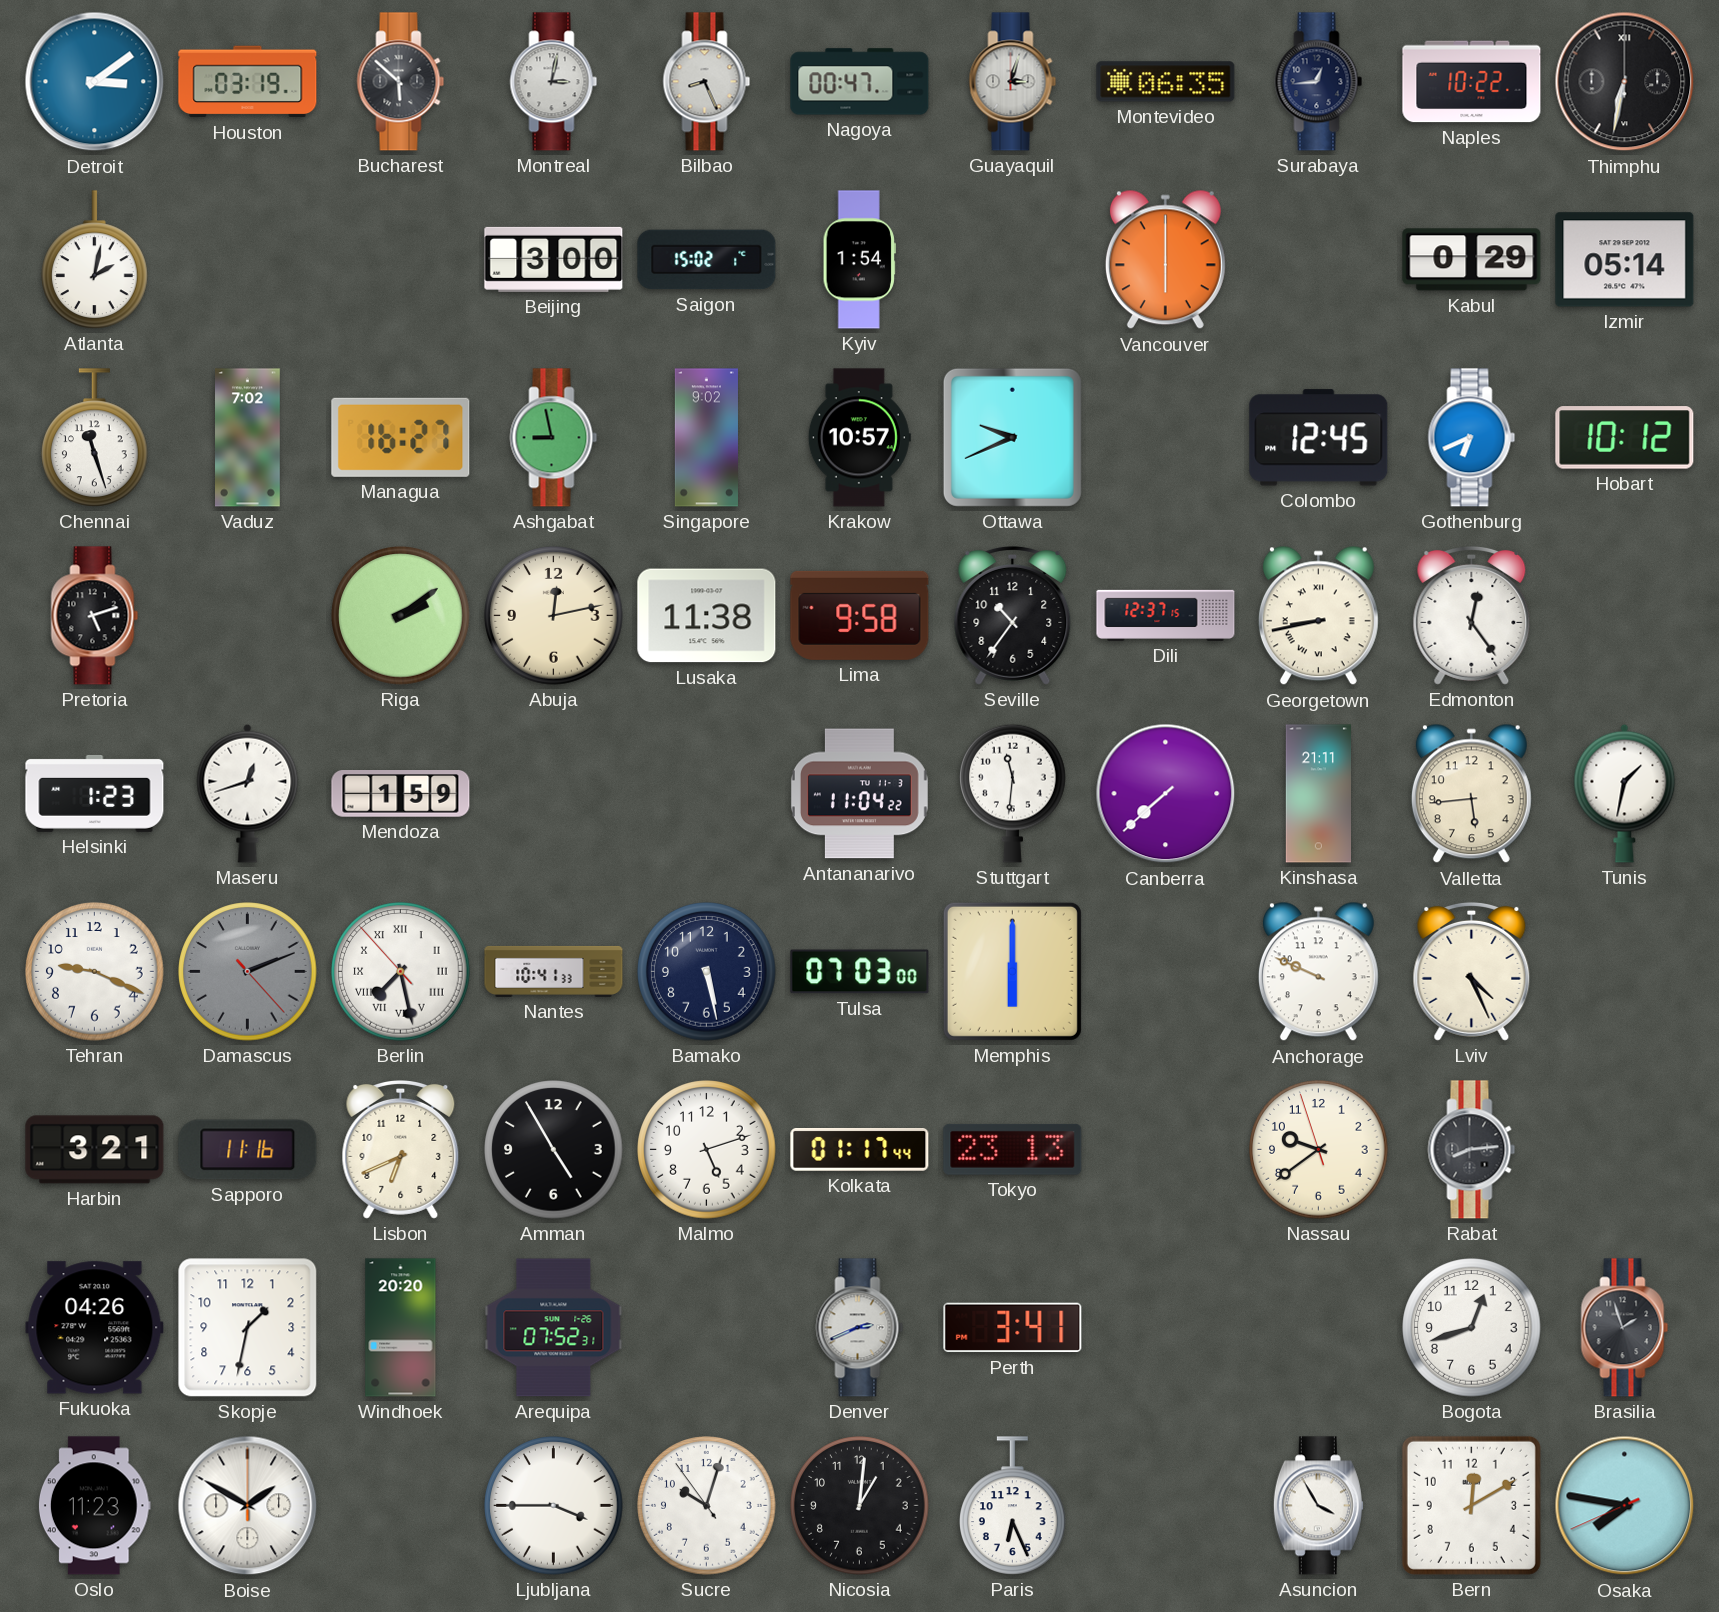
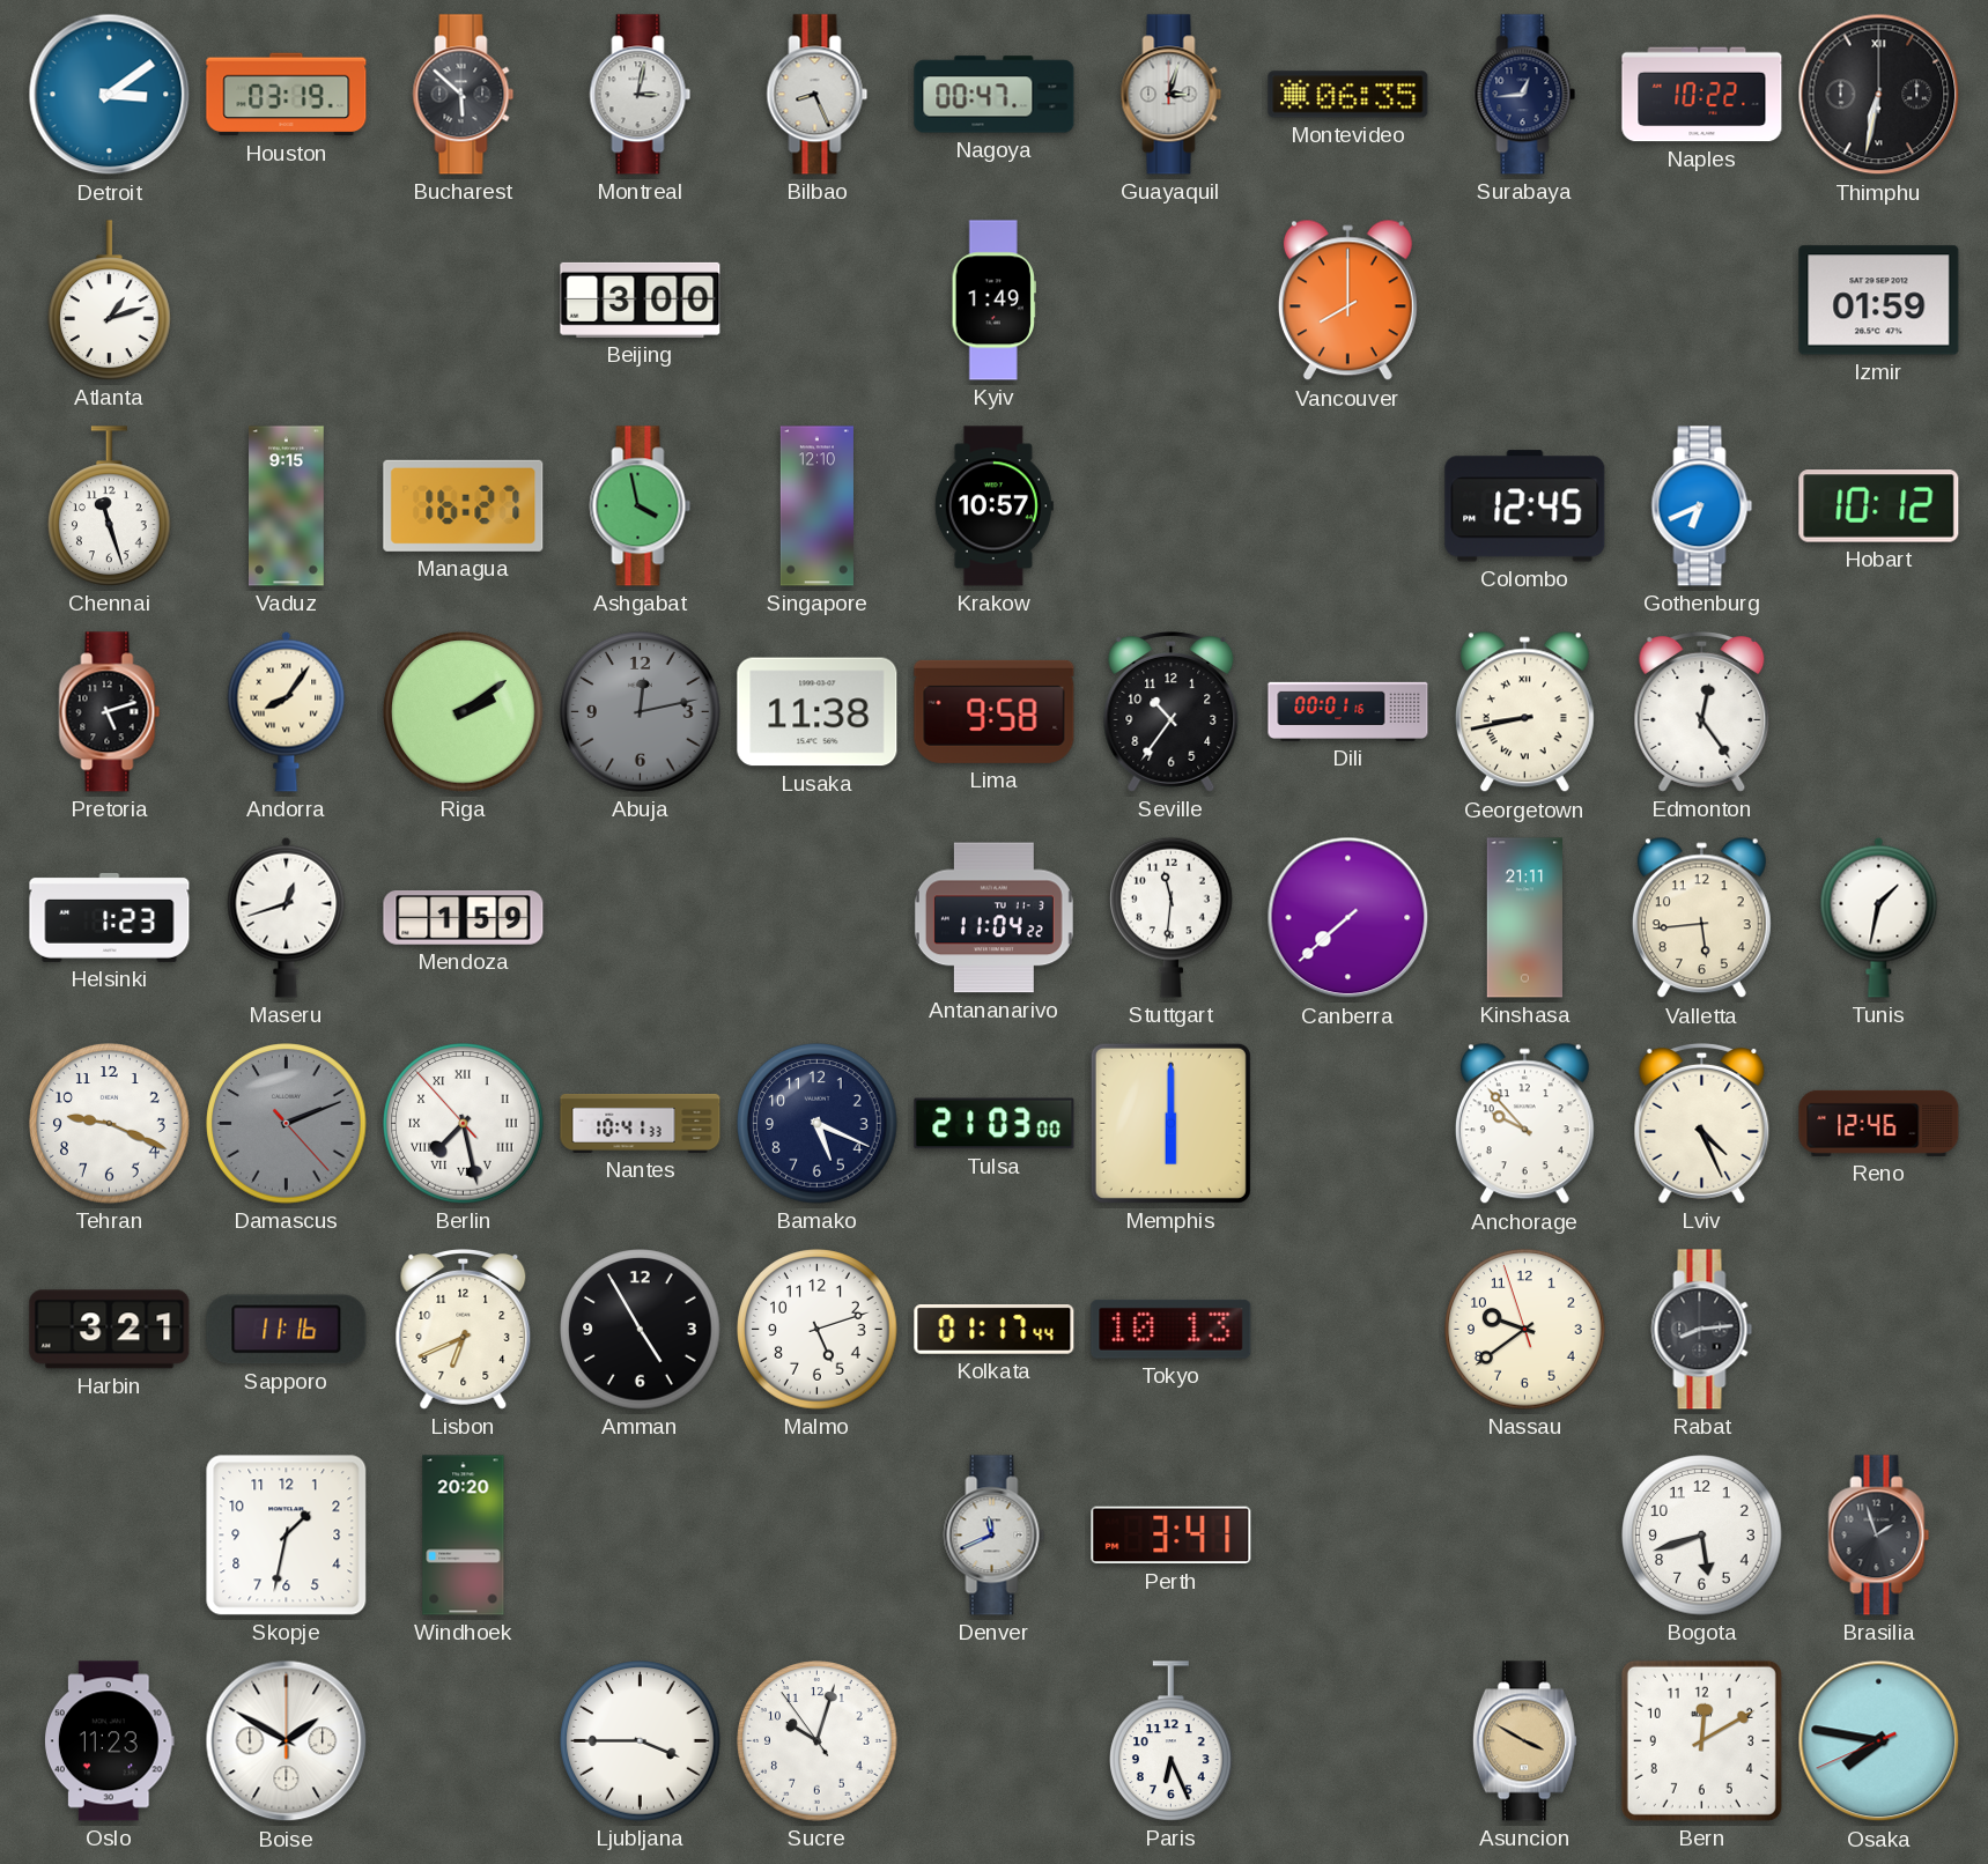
Atlanta: 2:02 -> 1:12 (110, 301)
Saigon: 15:02 -> none (707, 260)
Kyiv: 1:54 -> 1:49 (993, 301)
Vancouver: 6:00 -> 8:00 (1347, 301)
Kabul: 0:29 -> none (1472, 260)
Izmir: 05:14 -> 01:59 (1879, 301)
Vaduz: 7:02 -> 9:15 (287, 506)
Ashgabat: 8:58 -> 3:58 (641, 506)
Singapore: 9:02 -> 12:10 (816, 506)
Ottawa: 9:41 -> none (1012, 437)
Andorra: none -> 8:06 (287, 711)
Abuja dial: cream -> grey (641, 712)
Dili: 12:37 -> 00:01 (1348, 711)
Bamako: 5:28 -> 5:19 (818, 1124)
Tulsa: 07:03 -> 21:03 (995, 1124)
Anchorage: 9:49 -> 9:53 (1524, 1124)
Reno: none -> 12:46 (1879, 1123)
Tokyo: 23:13 -> 10:13 (1172, 1329)
Fukuoka: 04:26 -> none (95, 1328)
Arequipa: 07:52 -> none (554, 1328)
Denver: 2:41 -> 11:41 (995, 1536)
Bogota: 12:42 -> 5:42 (1702, 1536)
Nicosia: 1:01 -> none (860, 1506)
Asuncion: 3:55 -> 3:50 (1524, 1741)
Asuncion dial: white -> champagne (1524, 1741)
